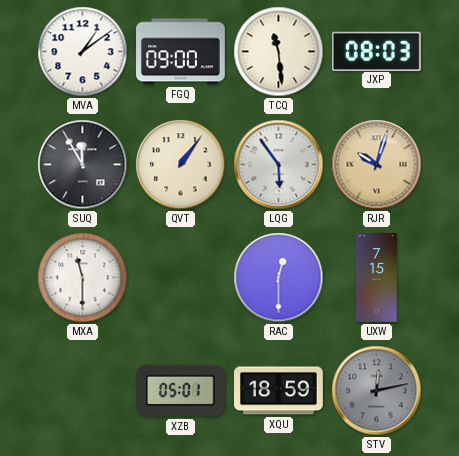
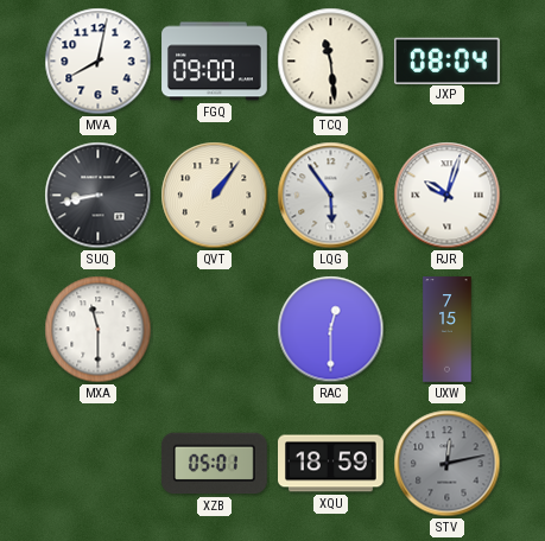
MVA: 1:09 -> 8:02 (99, 62)
JXP: 08:03 -> 08:04 (446, 61)
SUQ: 11:55 -> 8:43 (99, 196)
RJR dial: champagne -> white (448, 196)
